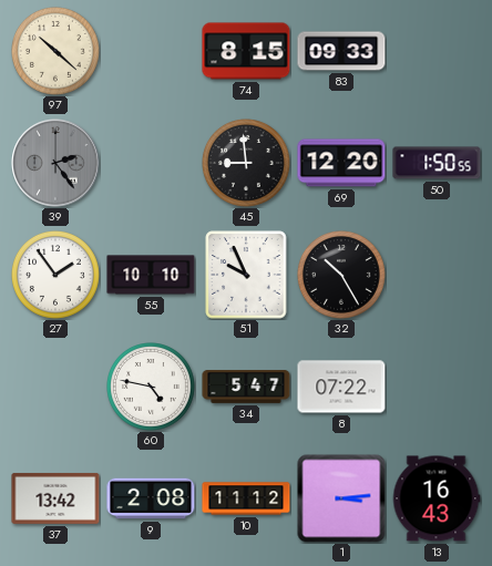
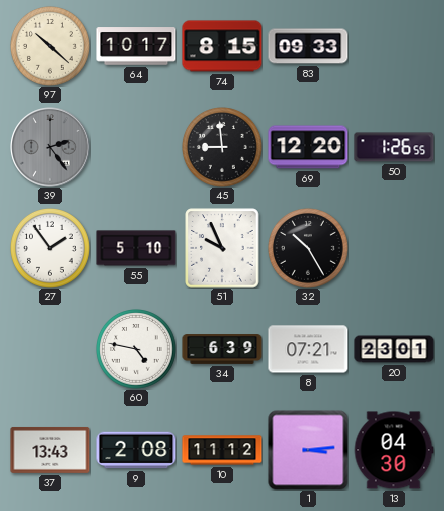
64: none -> 10:17 (136, 46)
50: 1:50 -> 1:26 (394, 147)
55: 10:10 -> 5:10 (136, 248)
34: 5:47 -> 6:39 (222, 349)
8: 07:22 -> 07:21 (308, 349)
20: none -> 23:01 (394, 349)
37: 13:42 -> 13:43 (50, 450)
13: 16:43 -> 04:30 (394, 450)
